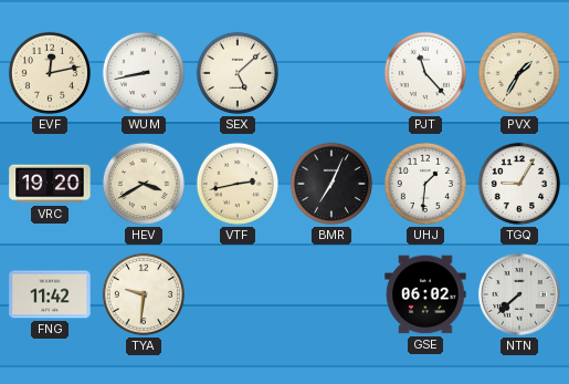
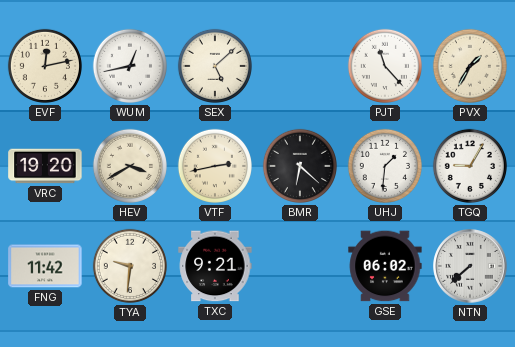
WUM: 8:43 -> 12:43 (130, 66)
BMR: 7:04 -> 6:22 (300, 166)
TXC: none -> 9:21 (215, 266)
